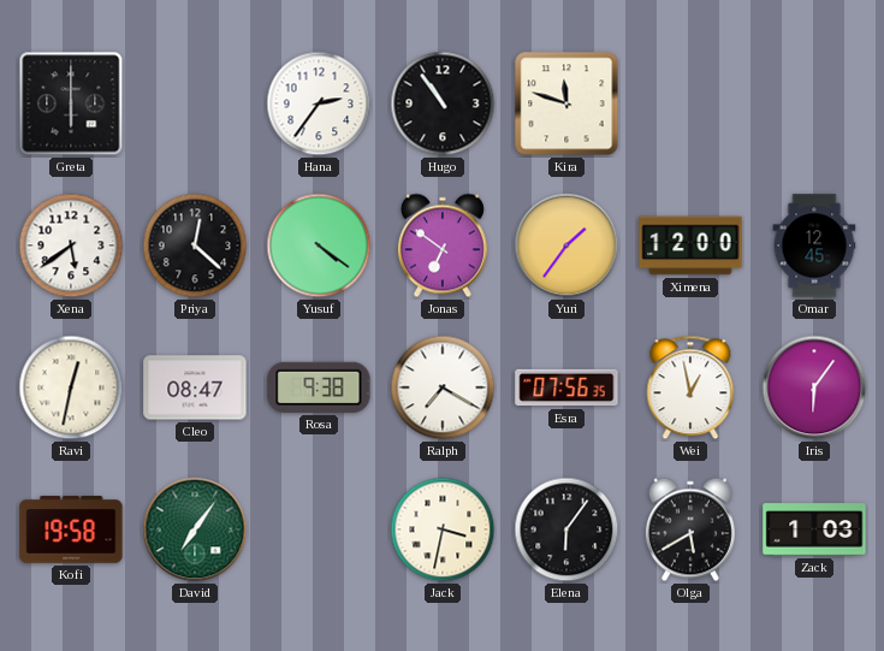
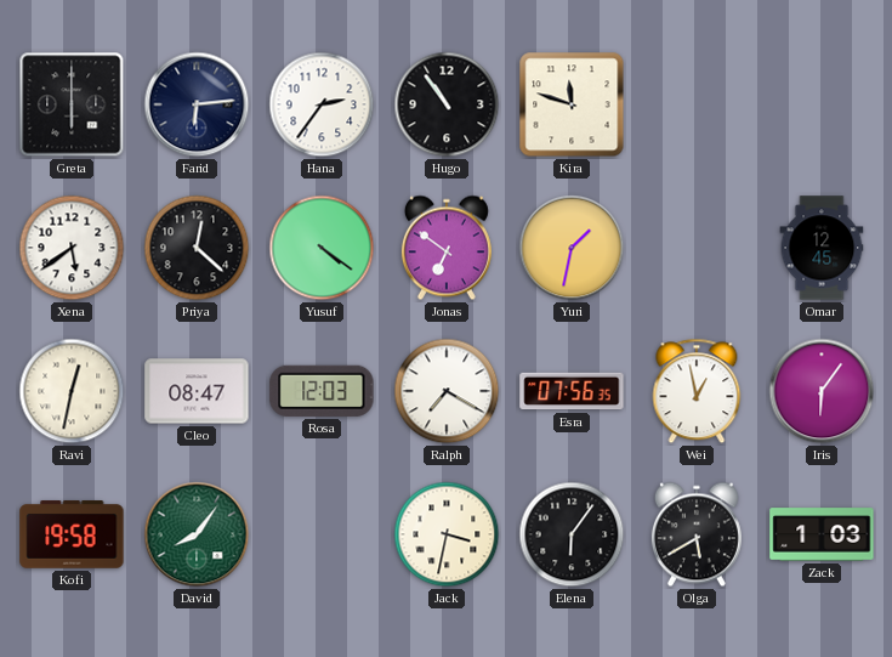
Farid: none -> 6:14 (197, 104)
Yuri: 1:36 -> 1:32 (572, 248)
Ximena: 12:00 -> none (690, 245)
Rosa: 9:38 -> 12:03 (322, 391)
David: 7:06 -> 8:06 (197, 534)
